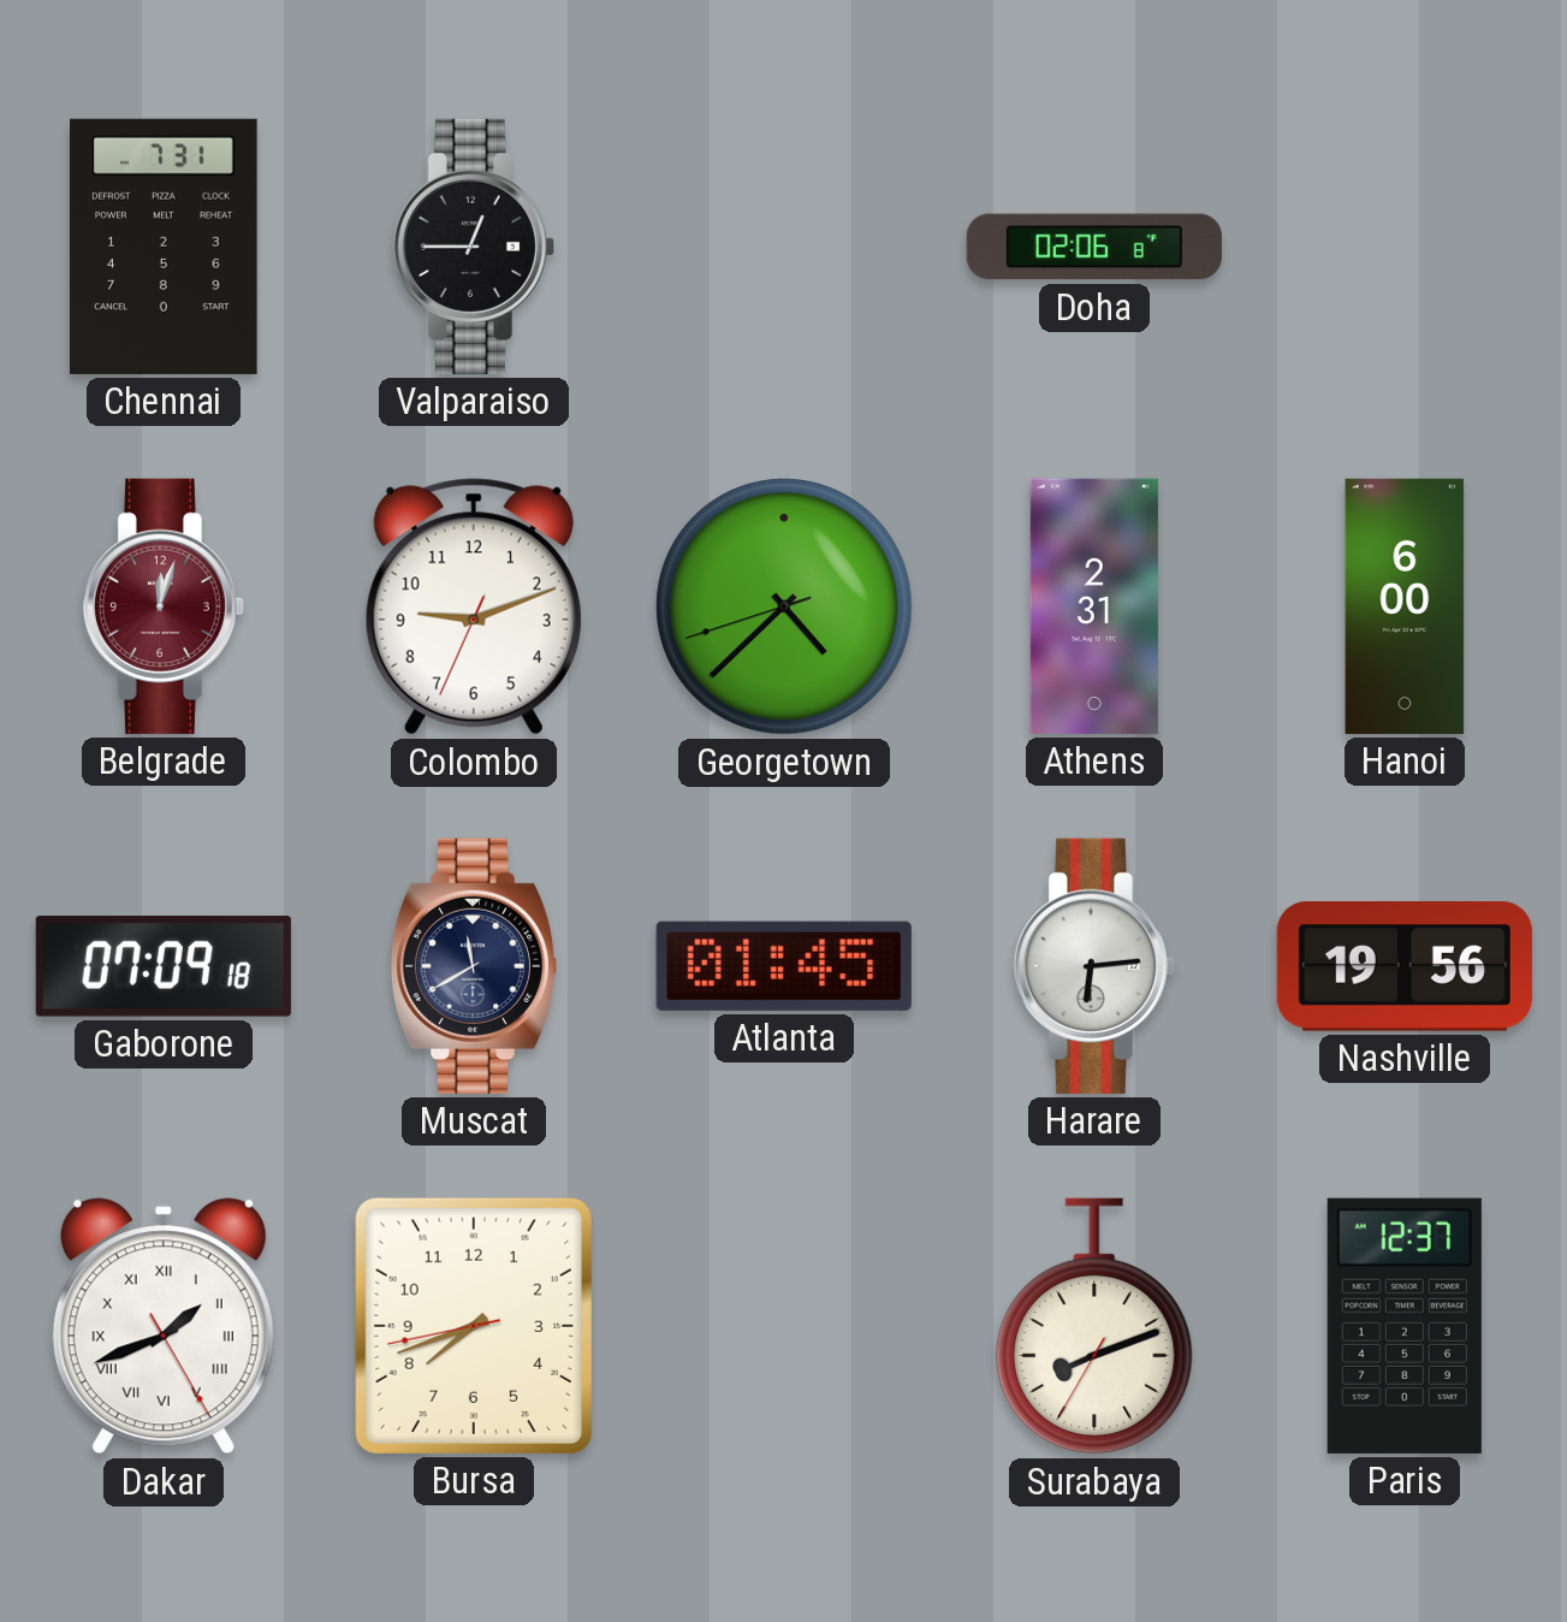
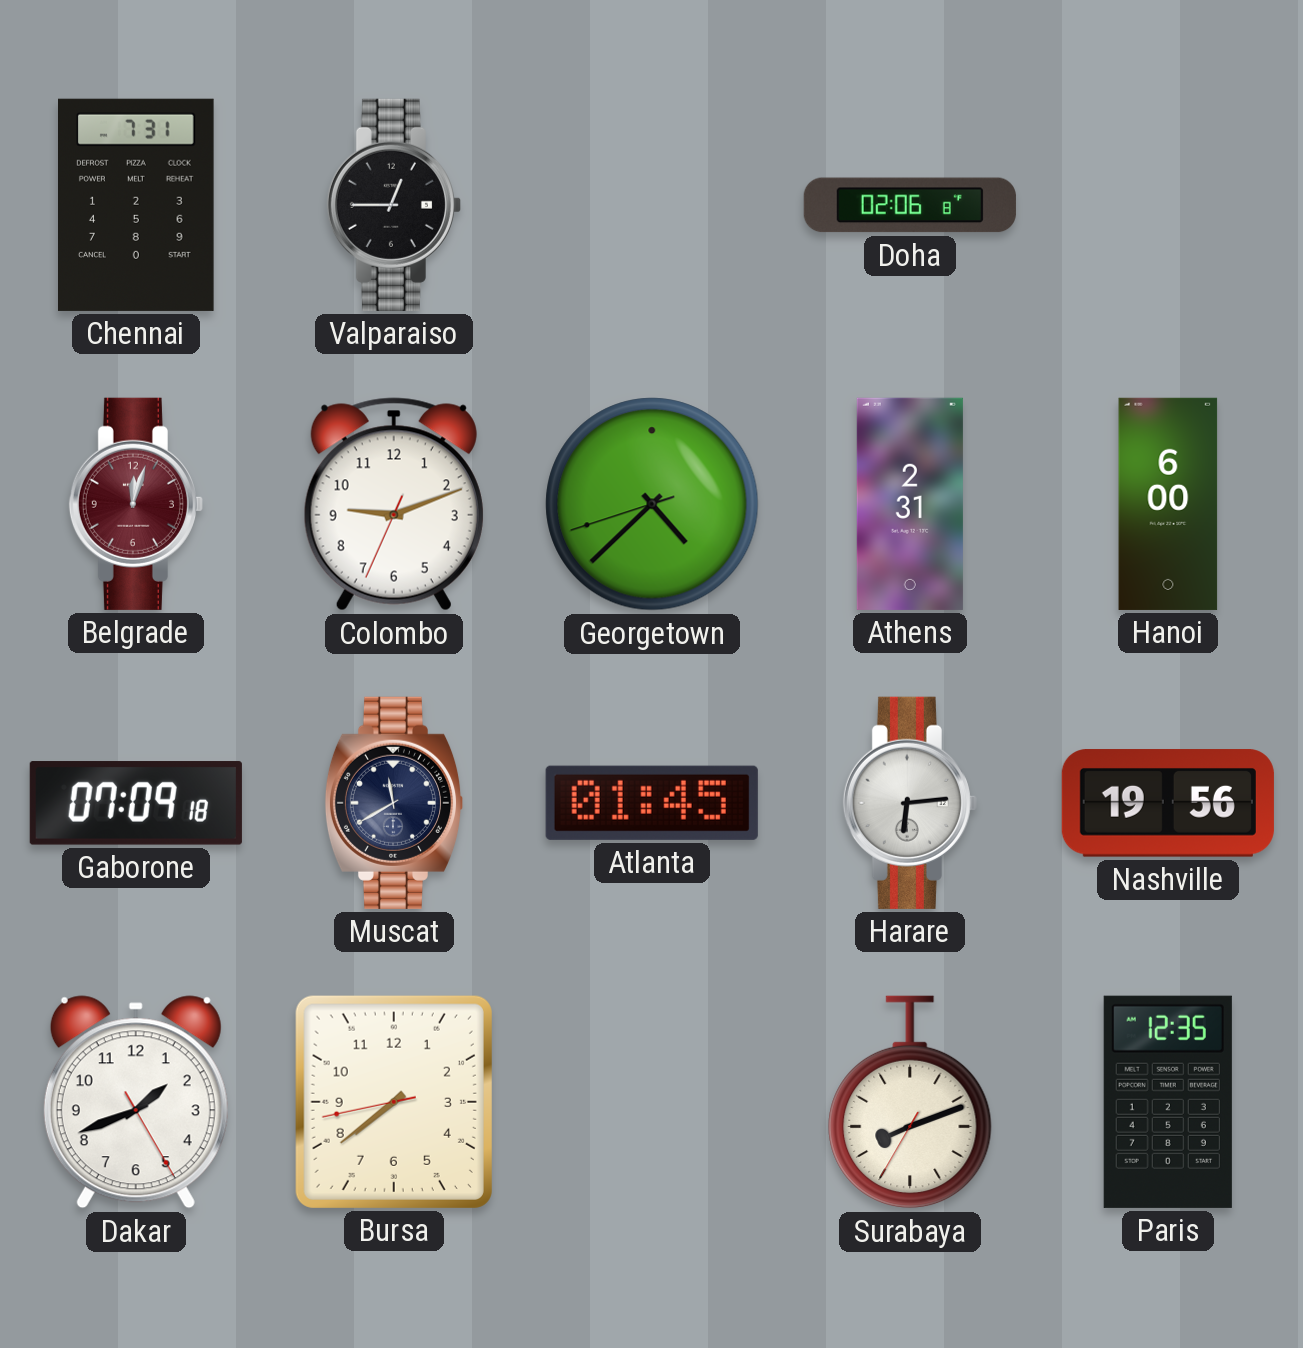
Dakar numerals: Roman -> Arabic (136, 1102)
Bursa: 7:41 -> 7:38 (394, 1102)
Paris: 12:37 -> 12:35 (1168, 1102)
